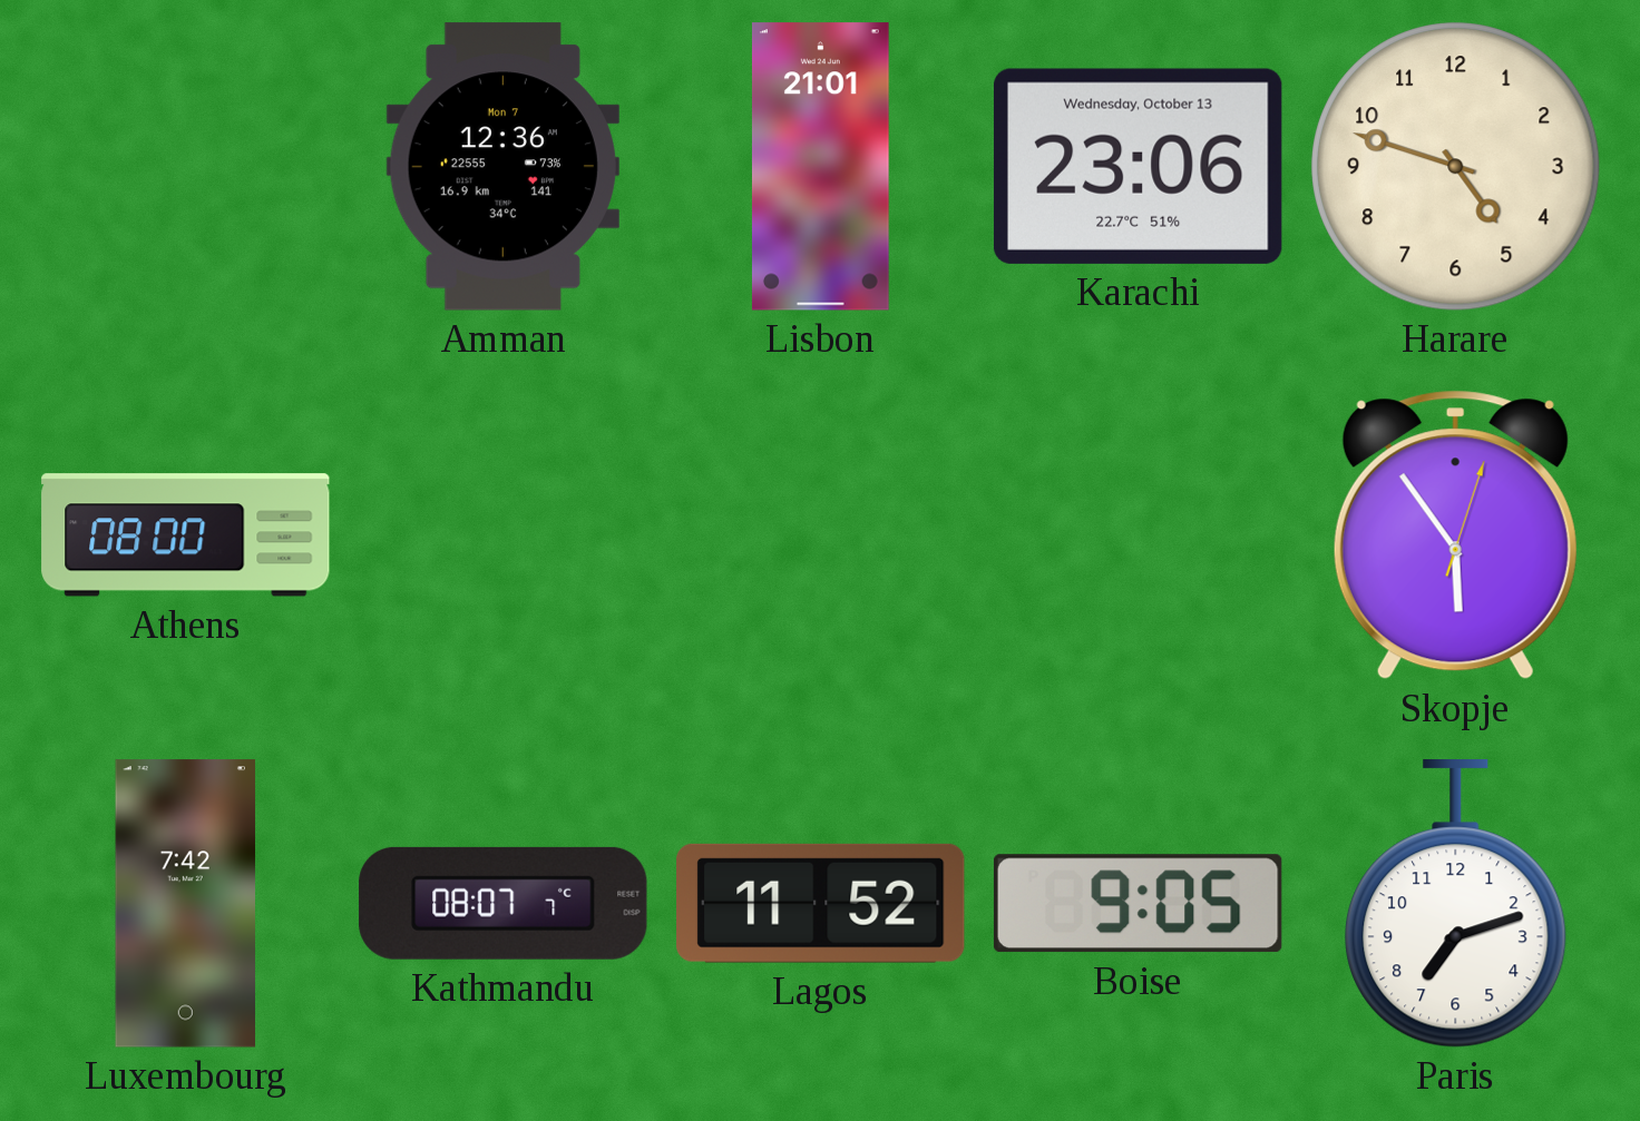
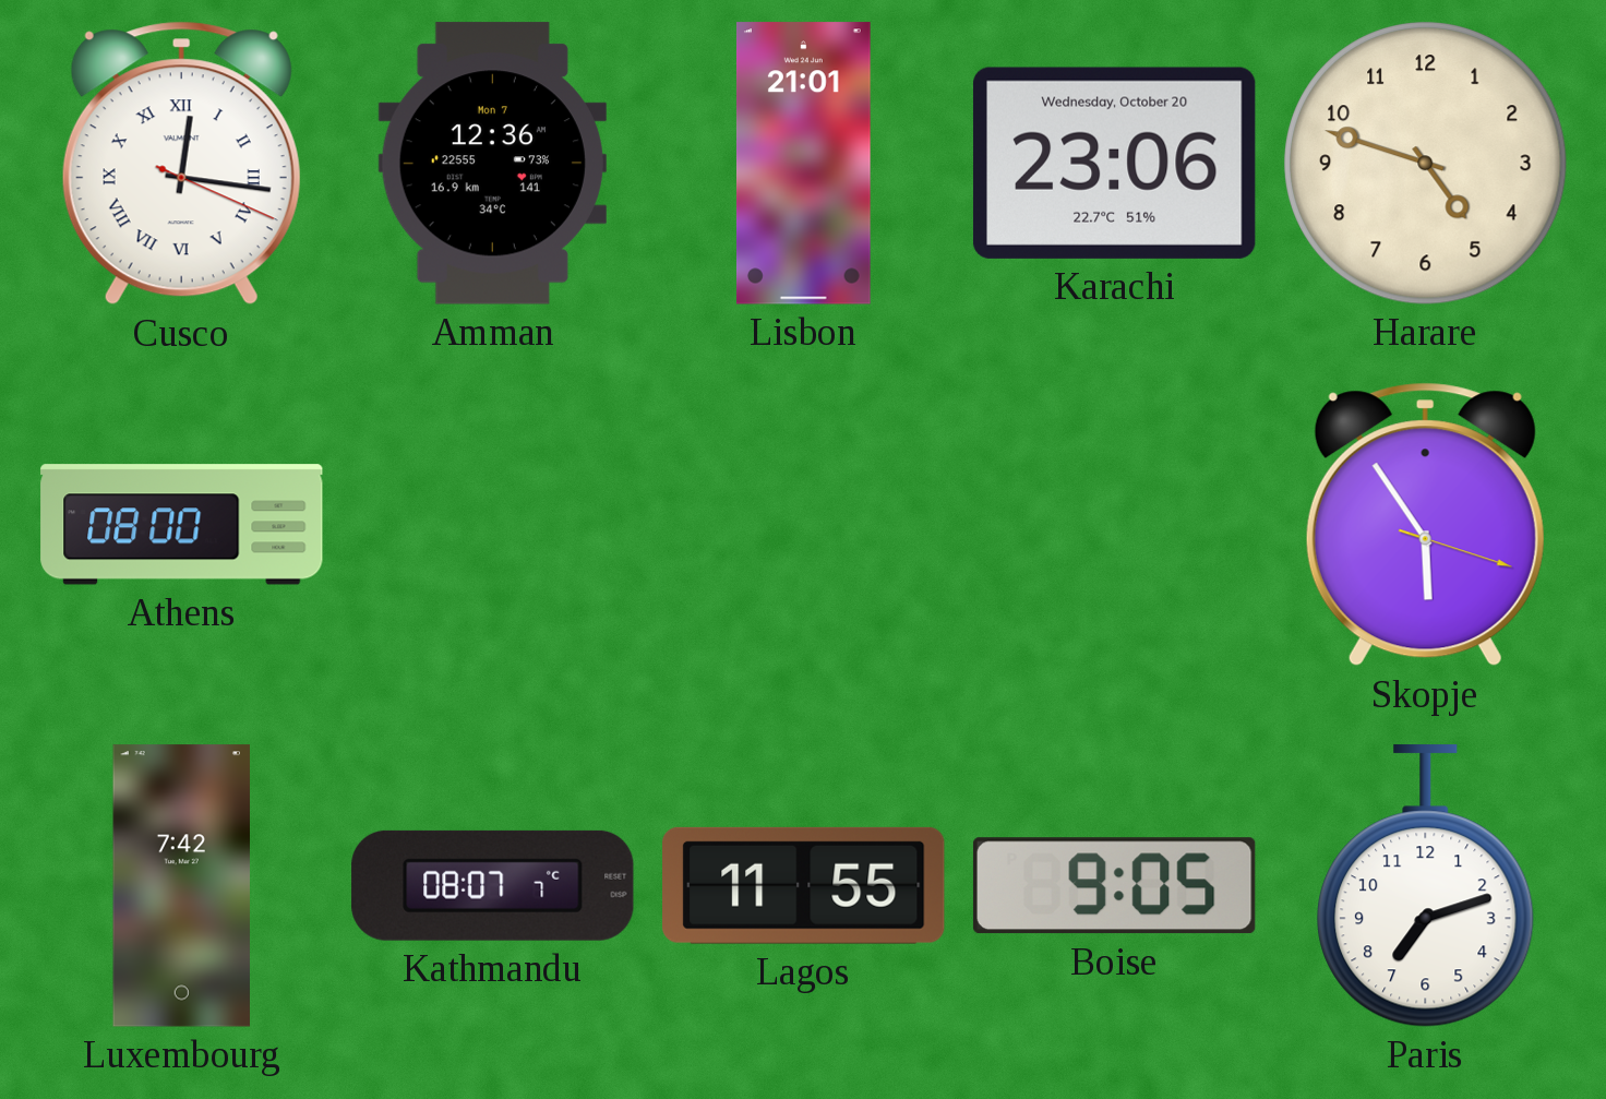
Cusco: none -> 12:16 (181, 164)
Karachi date: Wednesday, October 13 -> Wednesday, October 20 (1114, 163)
Skopje: 5:54:03 -> 5:54:18 (1425, 525)
Lagos: 11:52 -> 11:55 (804, 885)
